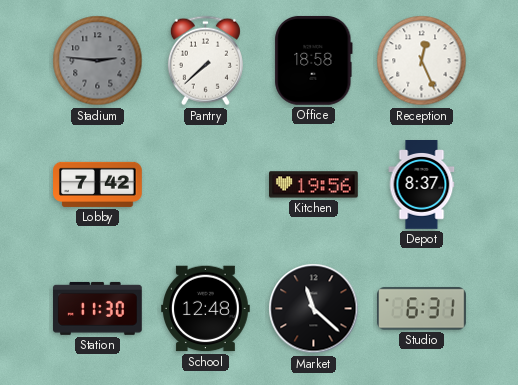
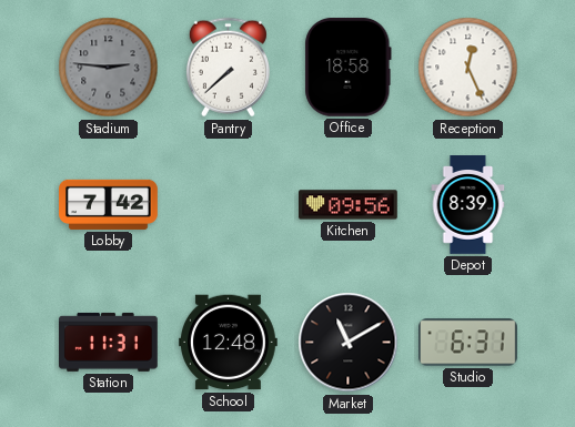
Kitchen: 19:56 -> 09:56 (349, 205)
Depot: 8:37 -> 8:39 (468, 205)
Station: 11:30 -> 11:31 (109, 342)
Market: 11:22 -> 11:10 (349, 343)
